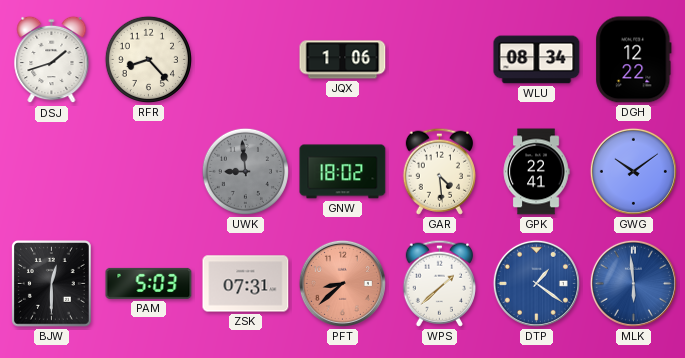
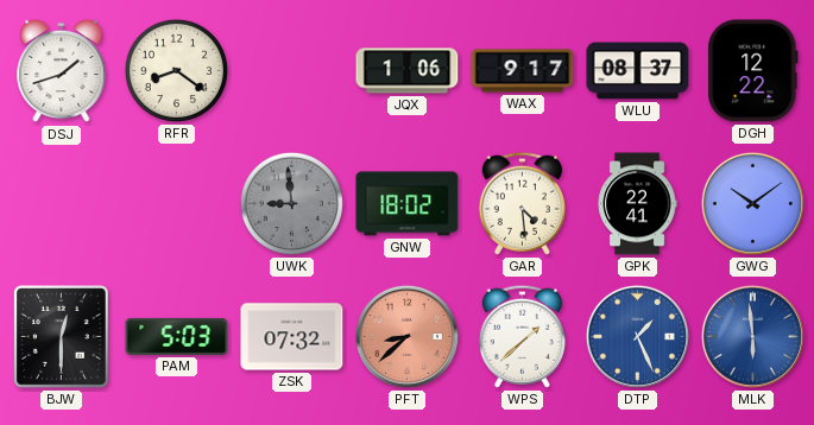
RFR: 8:23 -> 8:21 (176, 70)
WAX: none -> 9:17 (523, 71)
WLU: 08:34 -> 08:37 (638, 71)
ZSK: 07:31 -> 07:32 (292, 337)
DTP: 1:21 -> 1:26 (637, 336)
